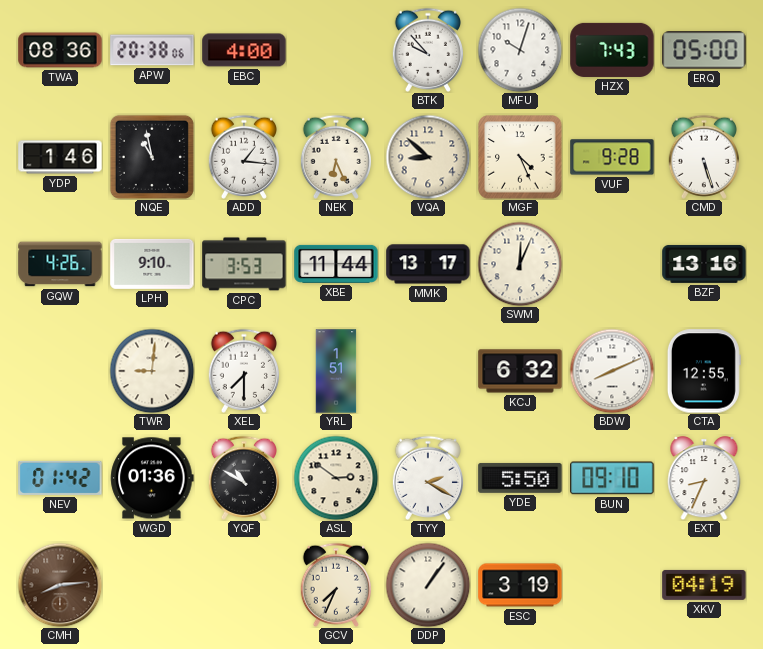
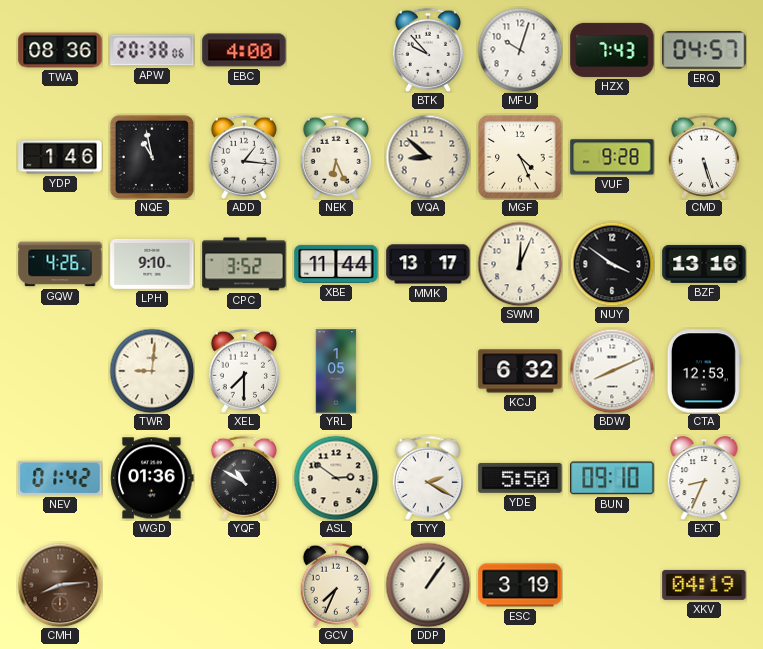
ERQ: 05:00 -> 04:57 (704, 50)
CPC: 3:53 -> 3:52 (244, 264)
NUY: none -> 3:51 (612, 264)
YRL: 1:51 -> 1:05 (336, 371)
CTA: 12:55 -> 12:53 (704, 371)
